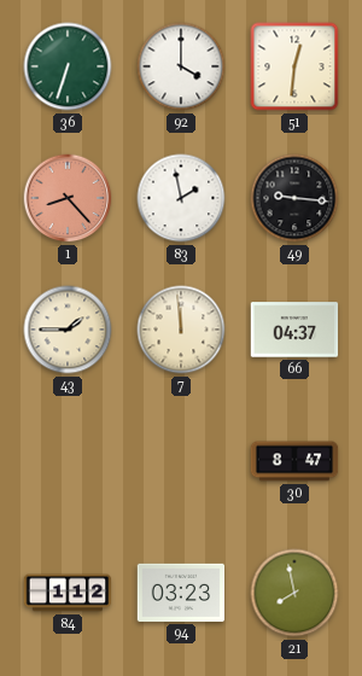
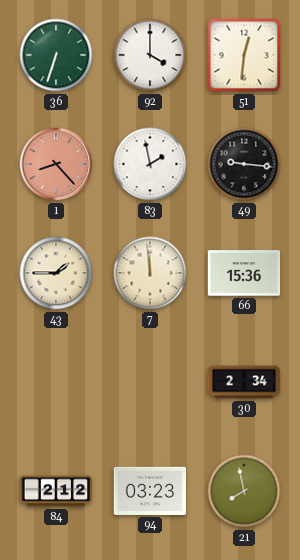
66: 04:37 -> 15:36 (244, 273)
30: 8:47 -> 2:34 (244, 382)
84: 1:12 -> 2:12 (56, 491)
